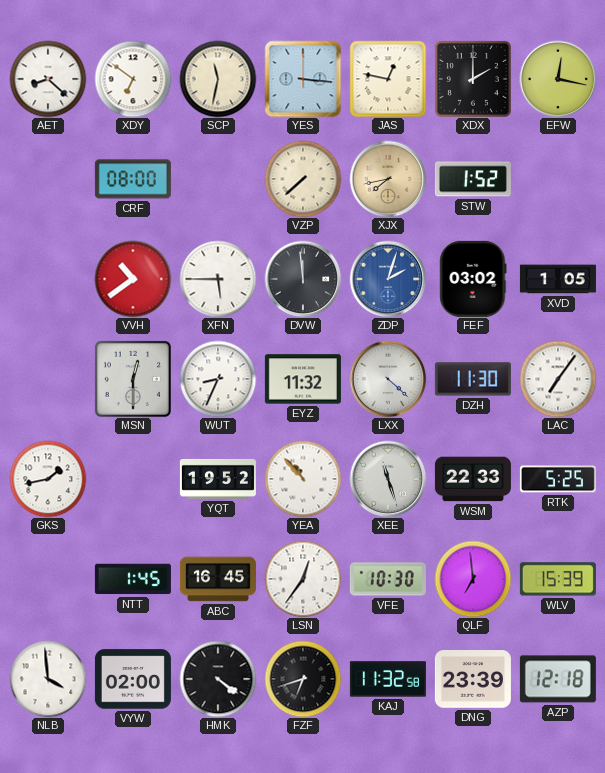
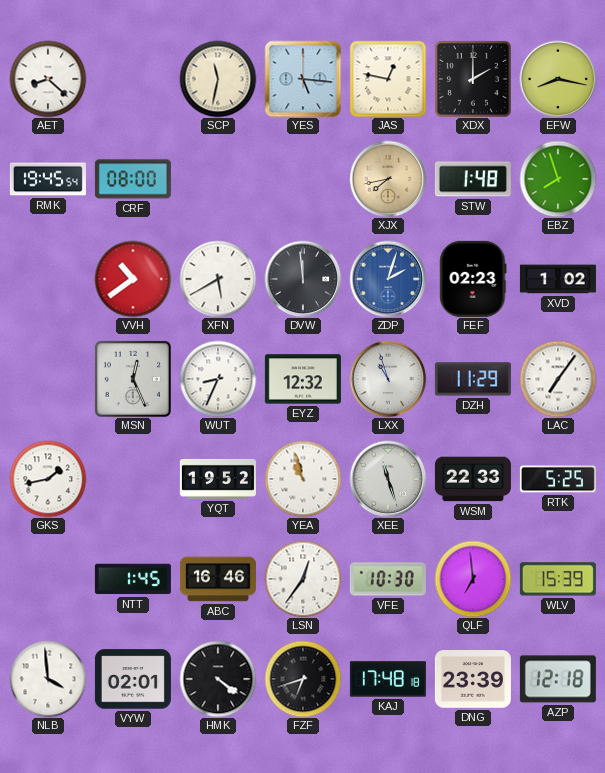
XDY: 6:51 -> none (133, 79)
YES: 3:16 -> 5:16 (303, 79)
EFW: 12:17 -> 8:17 (558, 79)
RMK: none -> 19:45 (48, 179)
VZP: 7:38 -> none (303, 179)
STW: 1:52 -> 1:48 (473, 179)
EBZ: none -> 7:57 (558, 179)
XFN: 5:45 -> 5:40 (218, 279)
FEF: 03:02 -> 02:23 (473, 279)
XVD: 1:05 -> 1:02 (558, 279)
MSN: 12:30 -> 12:26 (133, 379)
EYZ: 11:32 -> 12:32 (303, 379)
LXX: 4:22 -> 10:57 (388, 379)
DZH: 11:30 -> 11:29 (473, 379)
YEA: 10:53 -> 10:57 (303, 479)
ABC: 16:45 -> 16:46 (218, 579)
VYW: 02:00 -> 02:01 (133, 679)
KAJ: 11:32 -> 17:48 (388, 679)
